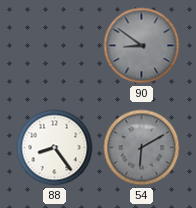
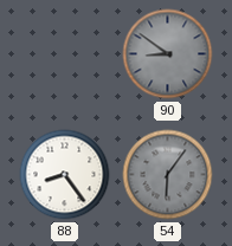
54: 6:10 -> 6:06 (168, 175)
